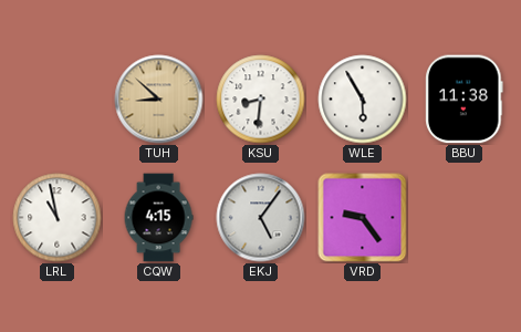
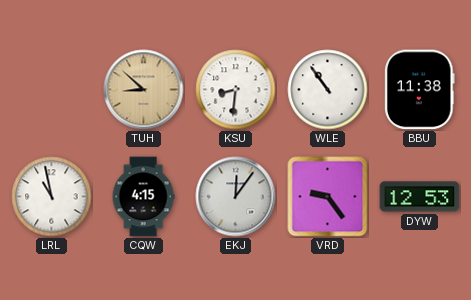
WLE: 5:55 -> 10:54 (328, 90)
EKJ: 5:06 -> 12:06 (236, 197)
DYW: none -> 12:53 (420, 197)
